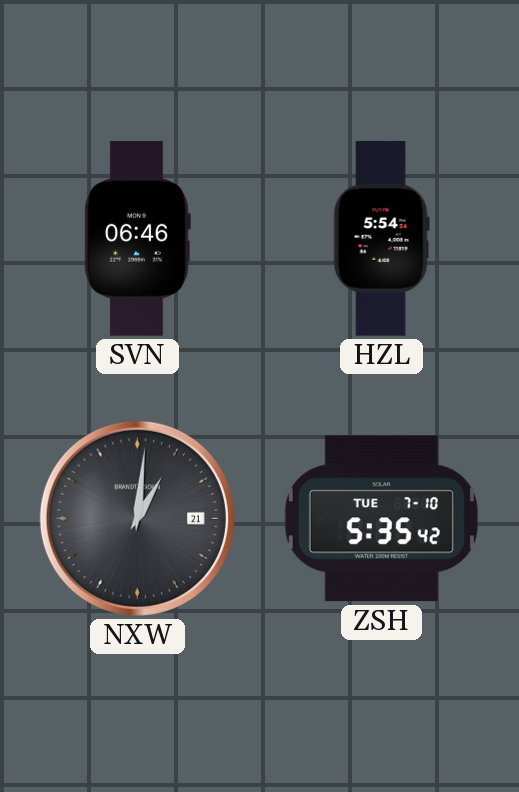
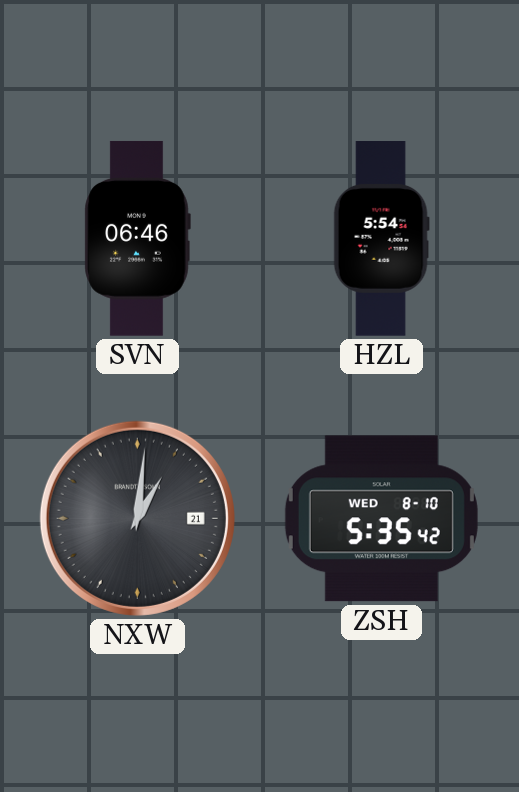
ZSH date: TUE 7-10 -> WED 8-10 (381, 519)
